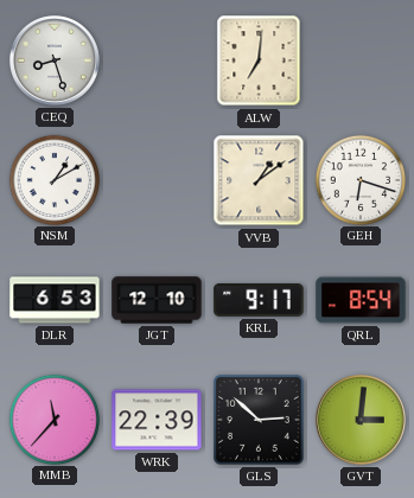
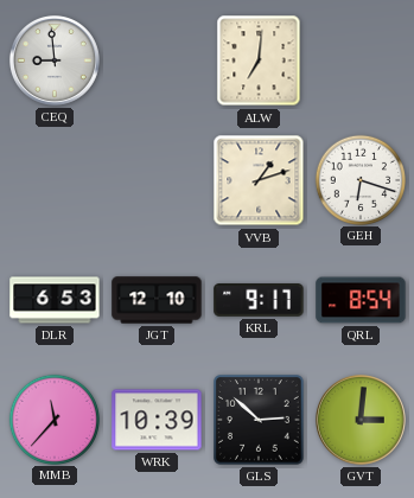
CEQ: 8:27 -> 8:59 (55, 60)
NSM: 1:10 -> none (53, 179)
VVB: 1:09 -> 1:12 (259, 180)
WRK: 22:39 -> 10:39 (157, 420)
